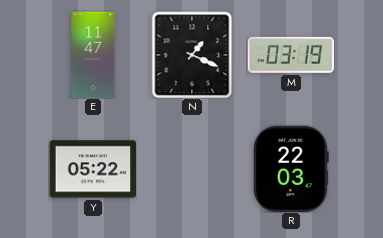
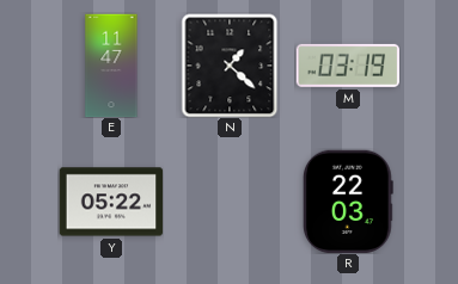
N: 1:19 -> 1:22 (230, 66)
